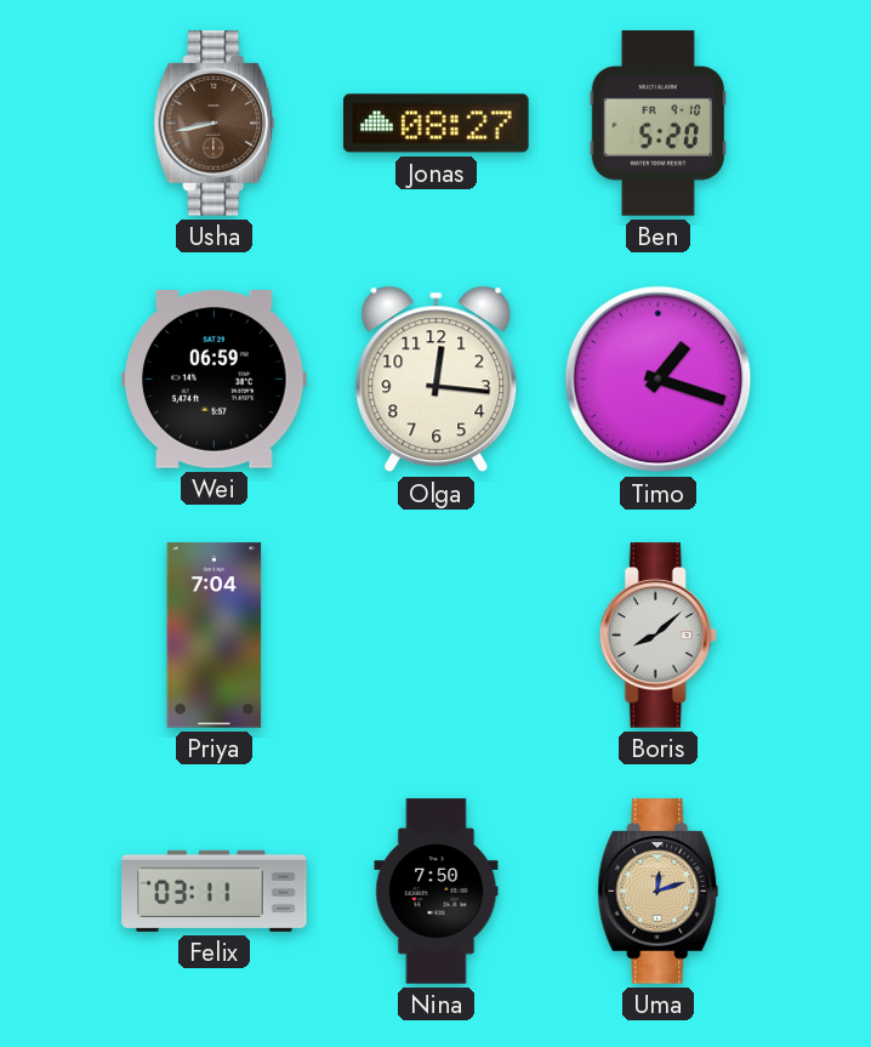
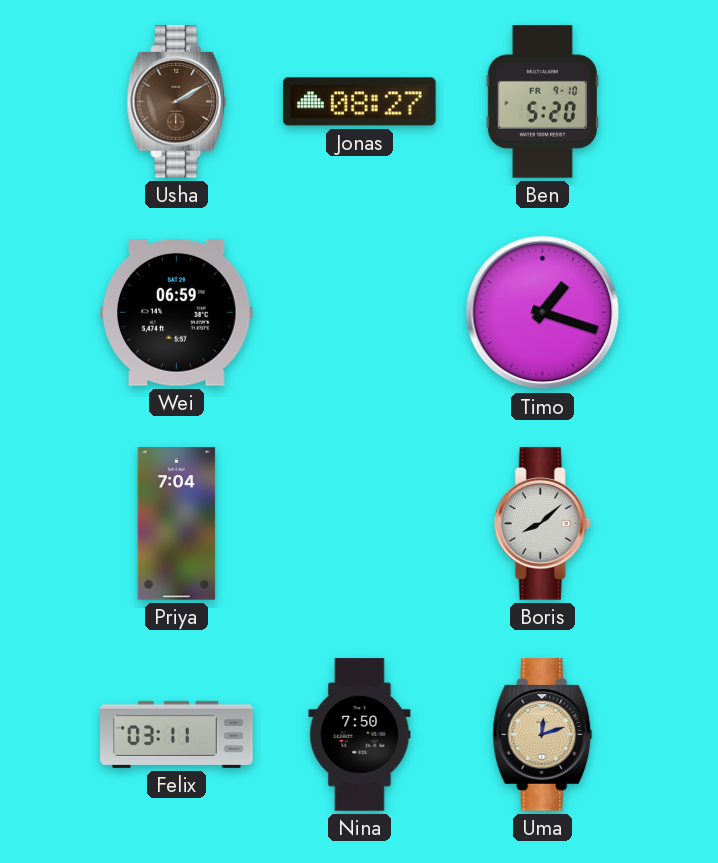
Usha: 8:43 -> 2:10 (177, 102)
Olga: 12:16 -> none (437, 380)
